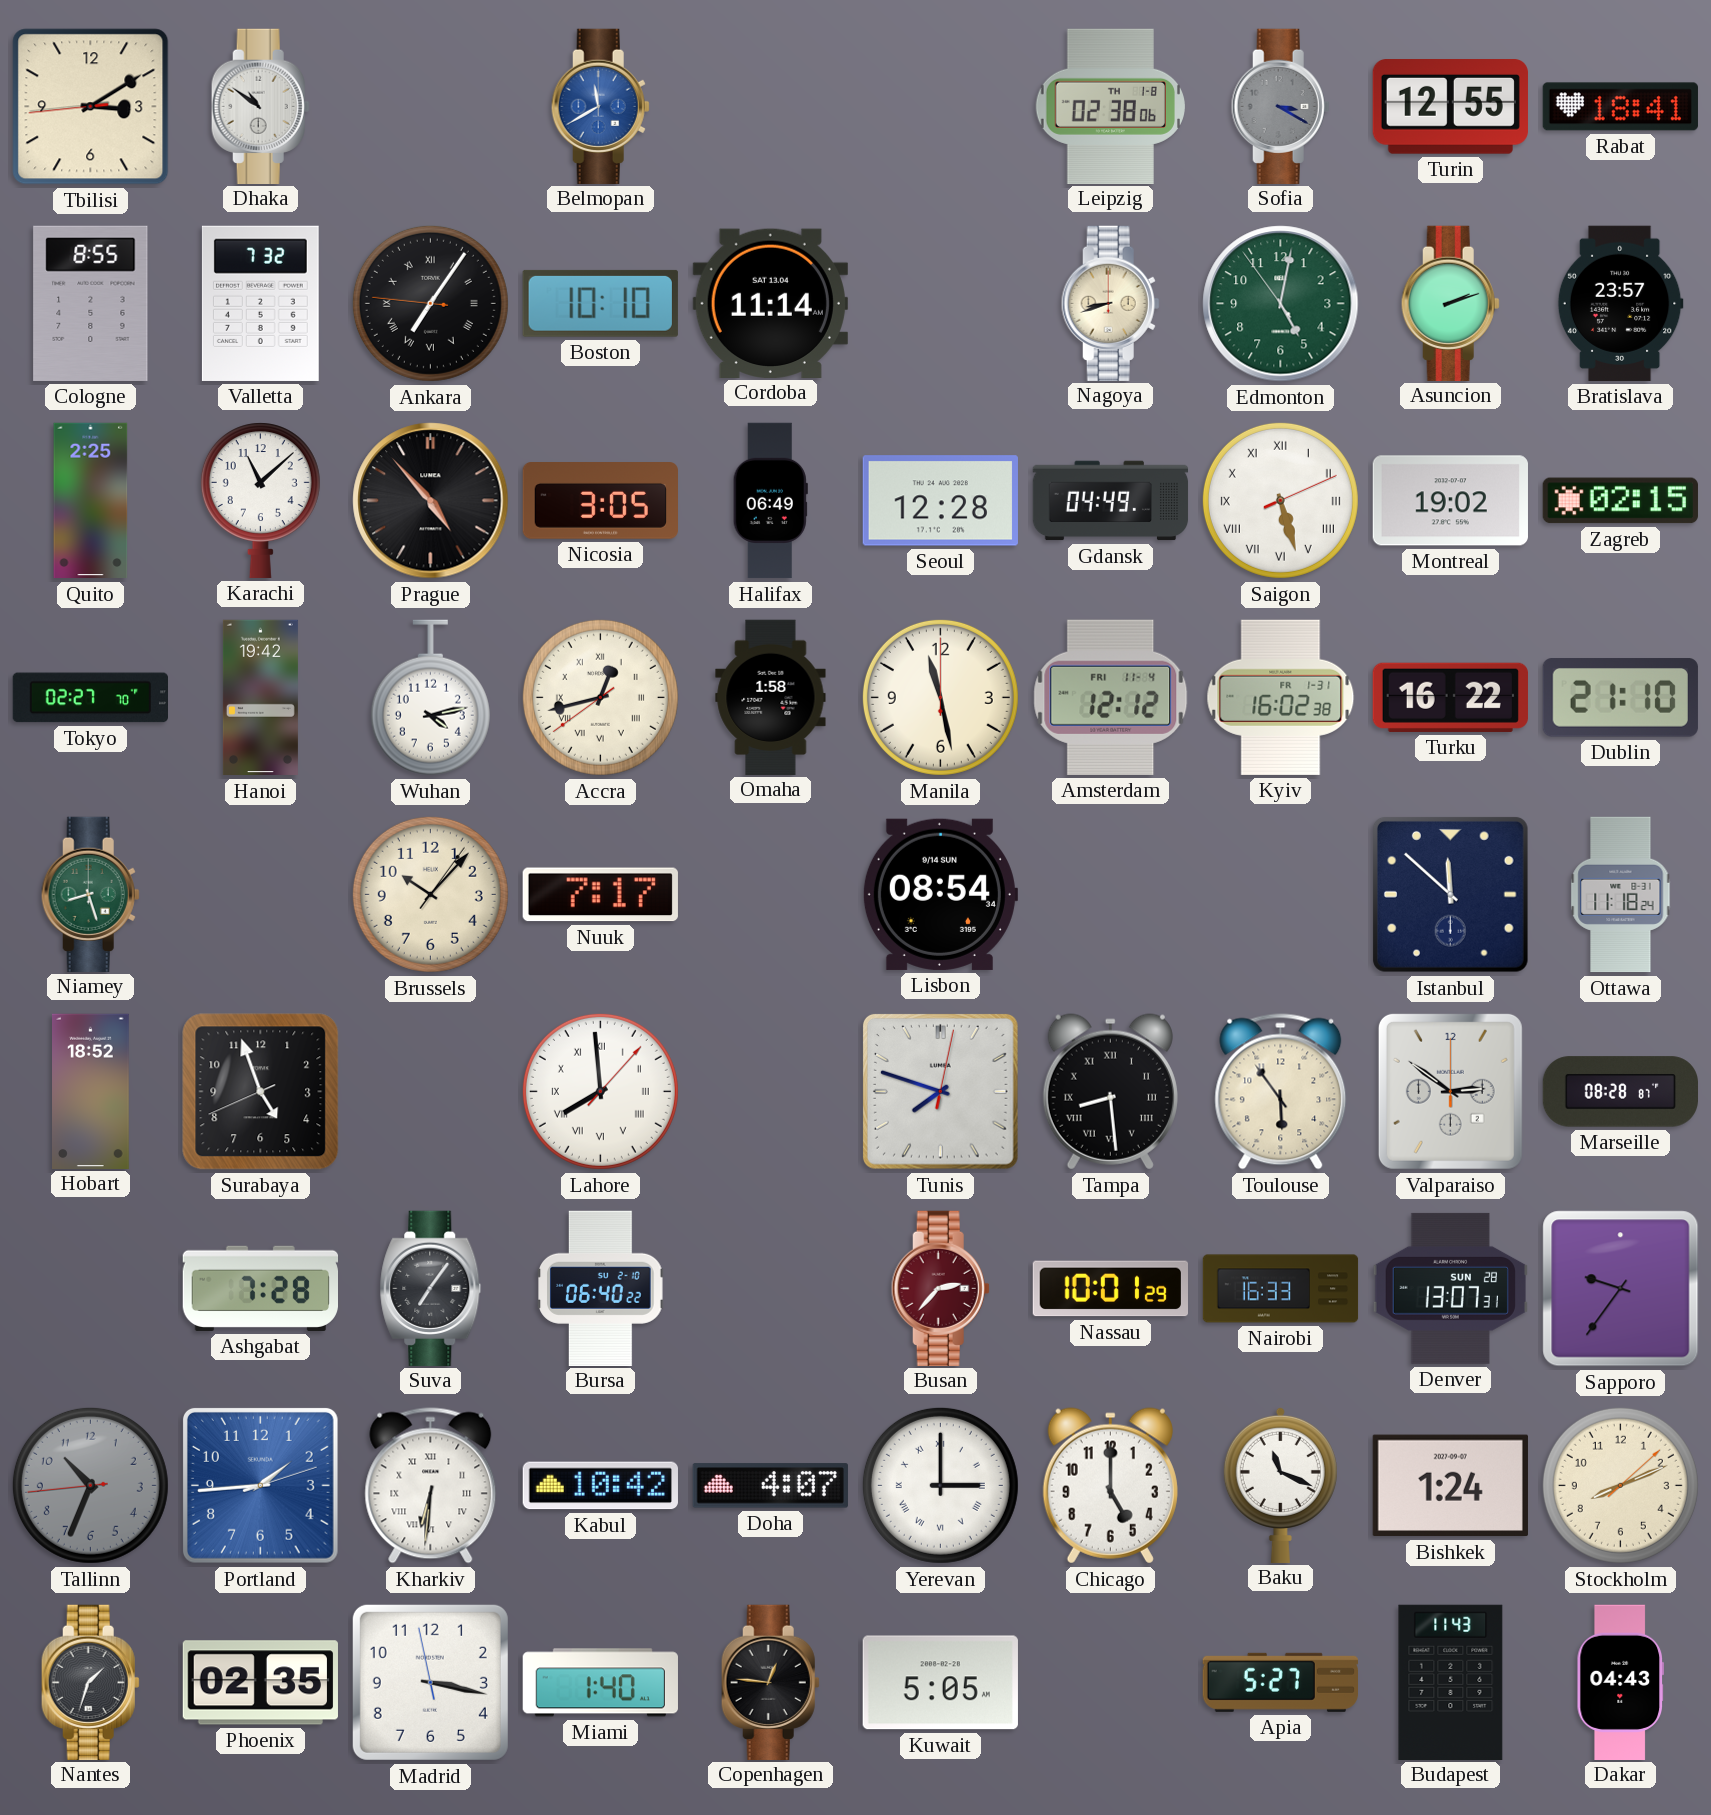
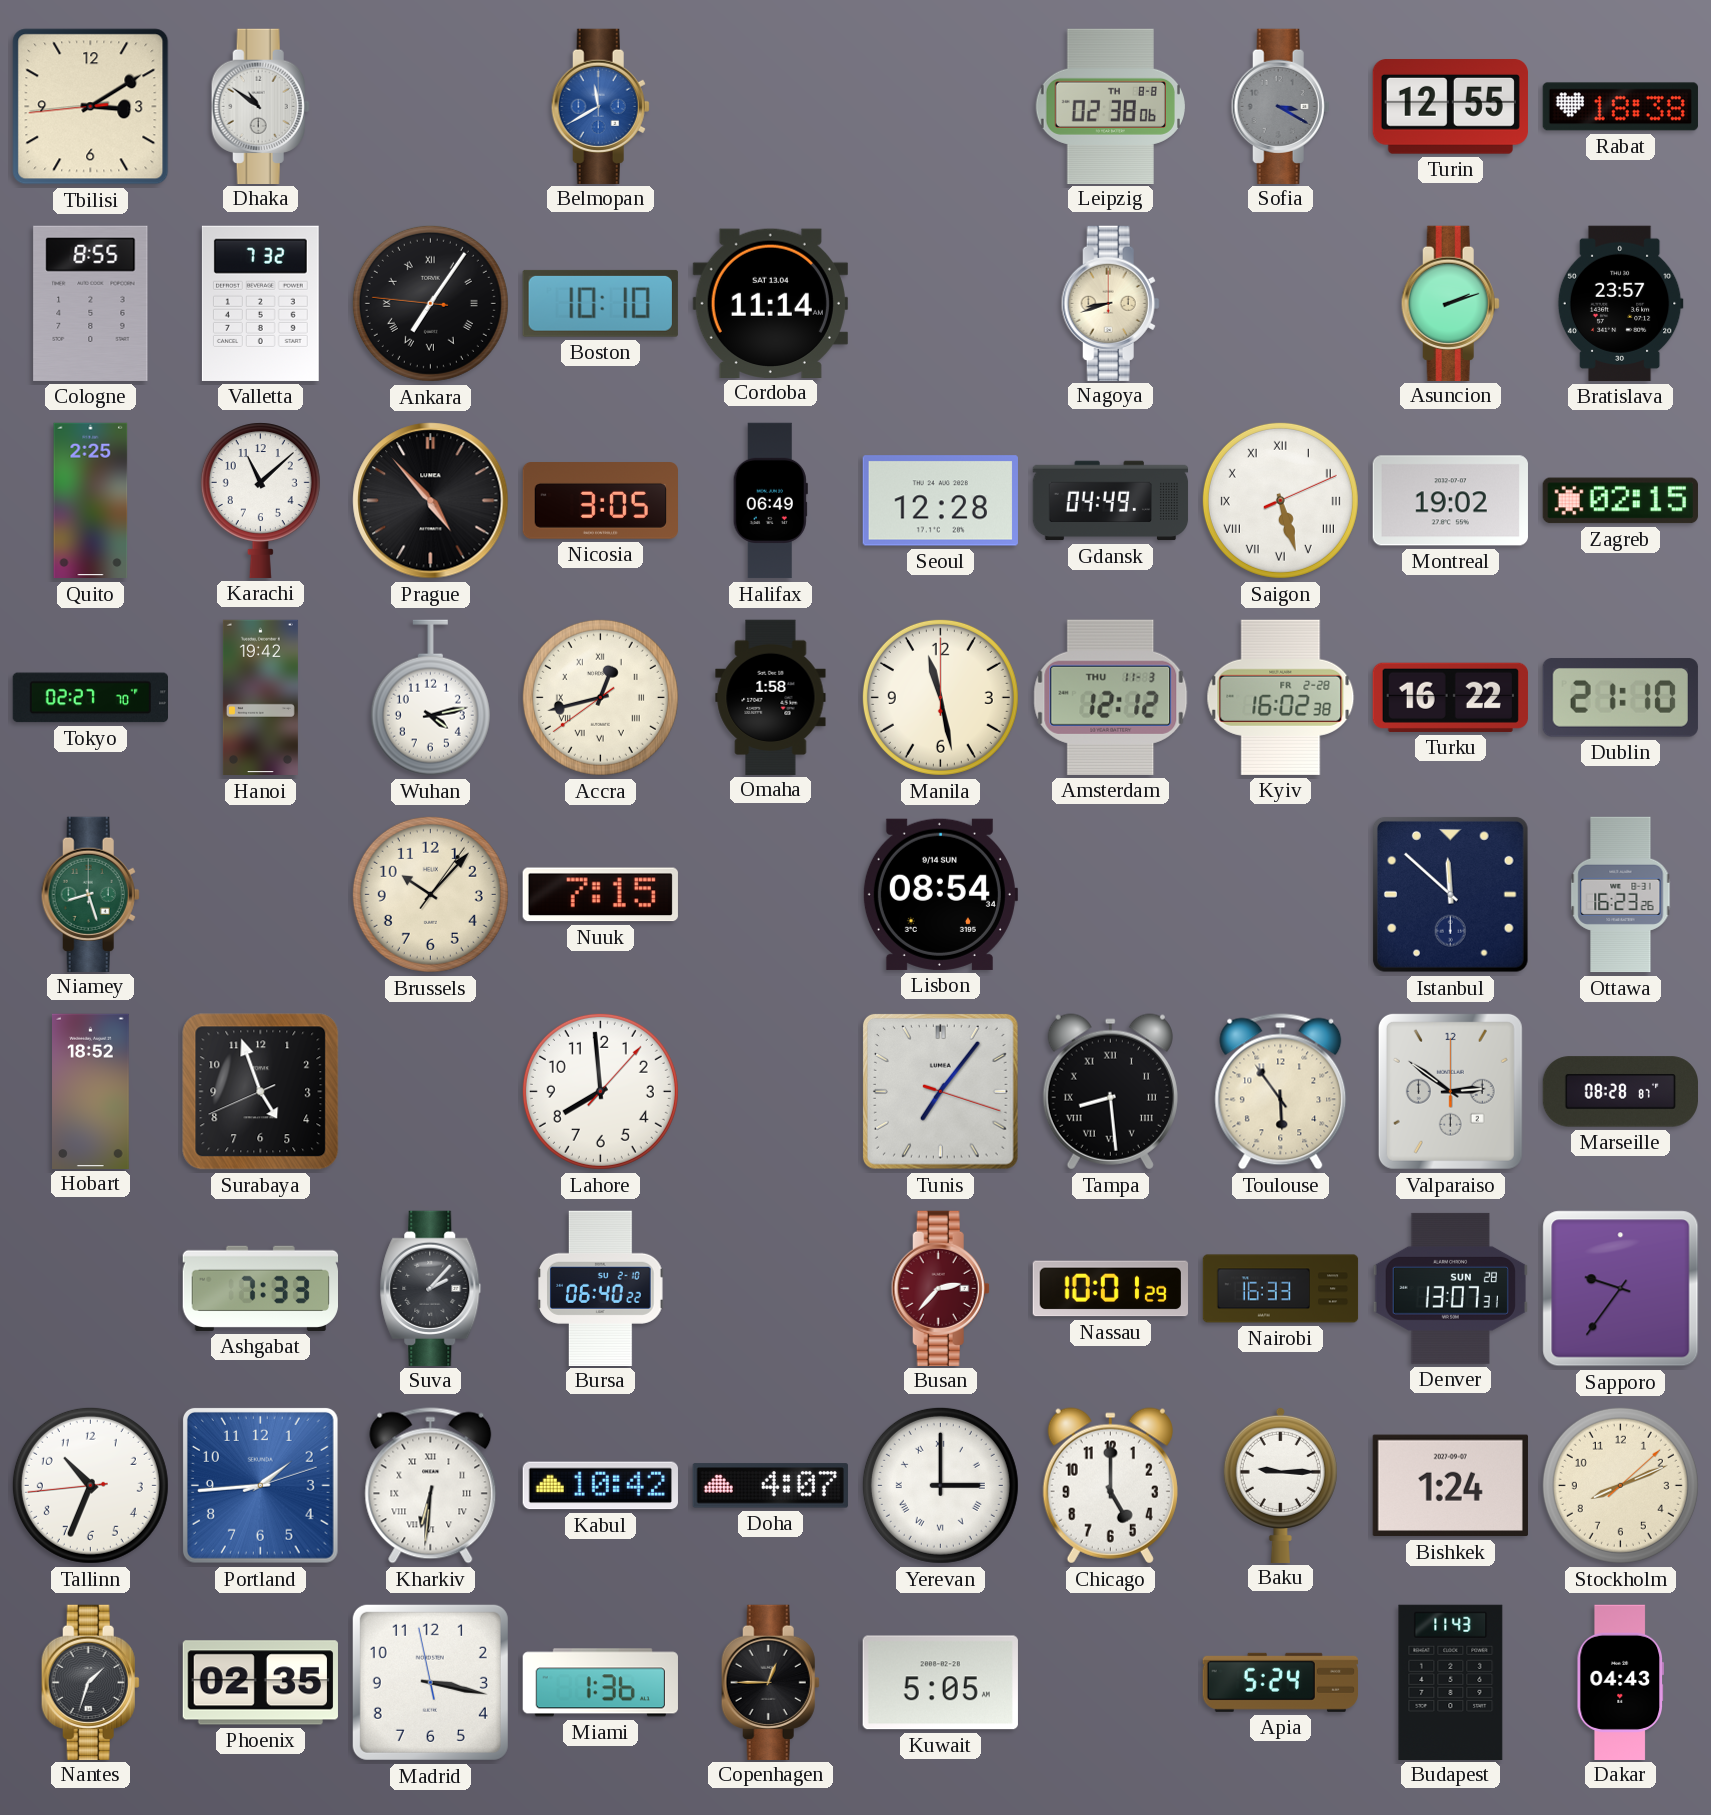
Leipzig date: TH 1-8 -> TH 8-8 (1110, 106)
Rabat: 18:41 -> 18:38 (1620, 107)
Edmonton: 5:01 -> none (1281, 304)
Amsterdam date: FRI 11-4 -> THU 11-3 (1111, 697)
Kyiv date: FR 1-31 -> FR 2-28 (1281, 697)
Nuuk: 7:17 -> 7:15 (600, 895)
Ottawa: 11:18 -> 16:23 (1621, 895)
Lahore numerals: Roman -> Arabic (600, 1091)
Tunis: 7:48 -> 7:06 (940, 1091)
Ashgabat: 7:28 -> 7:33 (260, 1288)
Suva: 7:06 -> 2:07 (431, 1288)
Tallinn dial: grey -> white (90, 1485)
Baku: 11:19 -> 9:15 (1280, 1484)
Miami: 1:40 -> 1:36 (600, 1683)
Copenhagen: 12:46 -> 12:45 (770, 1682)
Apia: 5:27 -> 5:24 (1280, 1682)
